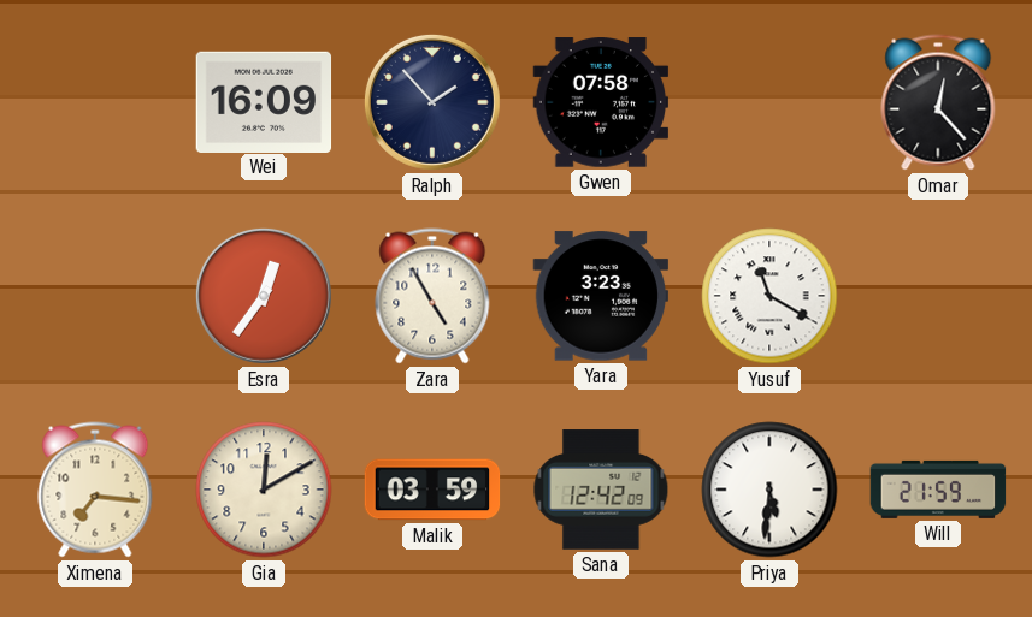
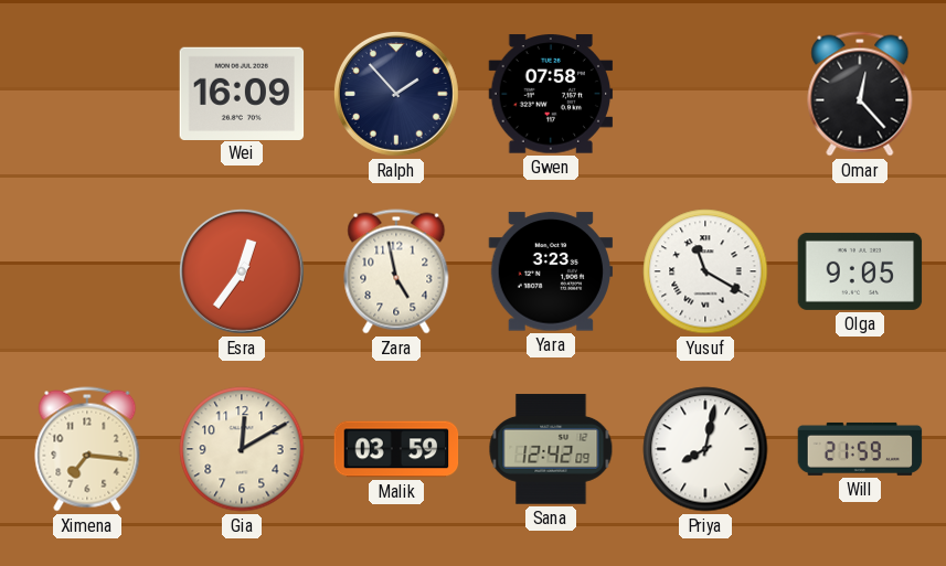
Zara: 4:55 -> 4:58 (396, 271)
Olga: none -> 9:05 (860, 271)
Priya: 5:31 -> 8:02 (705, 449)
